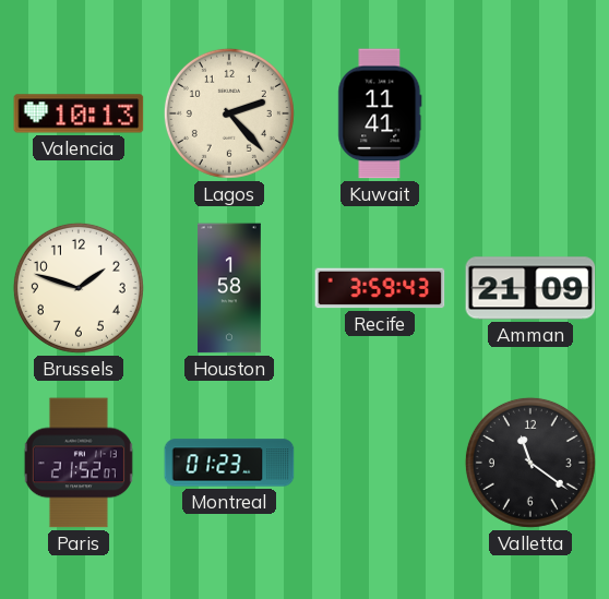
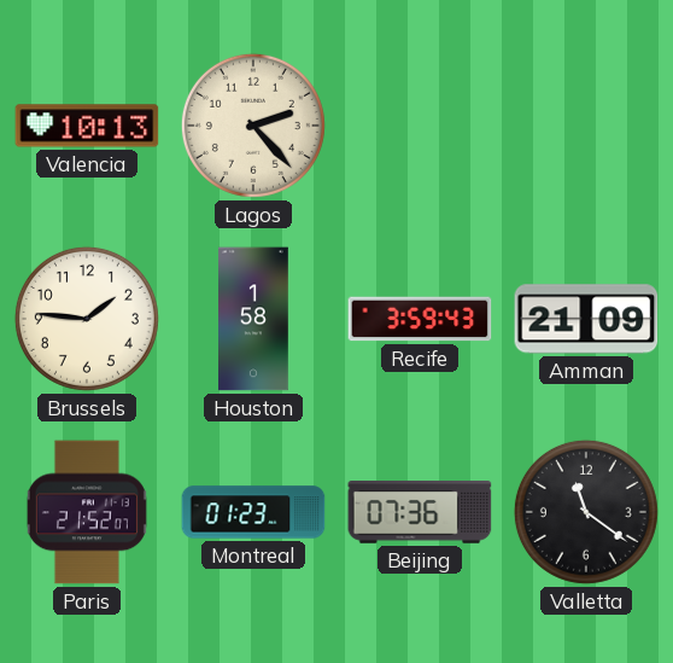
Kuwait: 11:41 -> none (380, 113)
Brussels: 1:48 -> 1:46 (87, 319)
Beijing: none -> 07:36 (420, 513)
